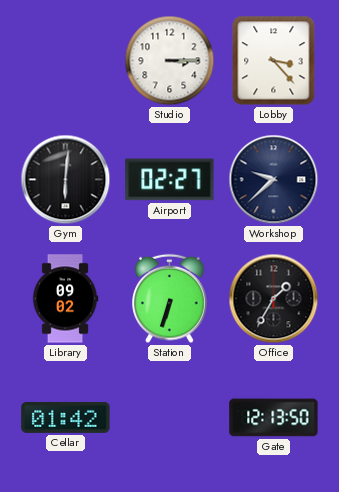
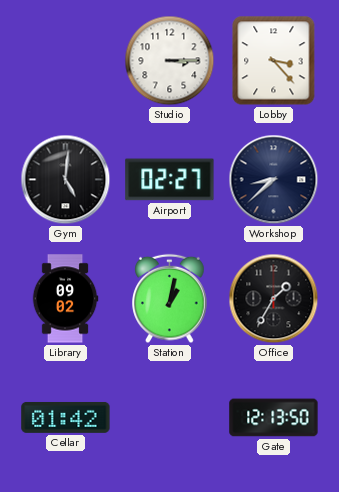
Gym: 6:01 -> 5:01 (66, 180)
Workshop: 9:38 -> 8:38 (274, 180)
Station: 6:33 -> 1:02 (170, 299)
